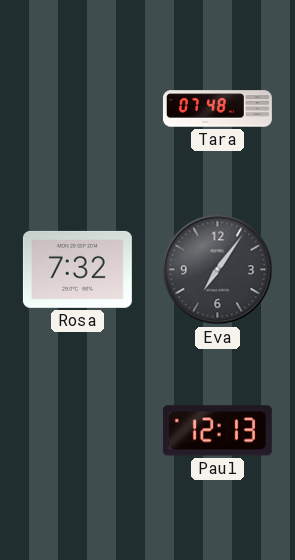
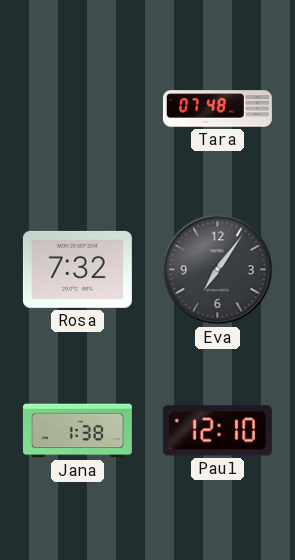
Jana: none -> 1:38 (77, 431)
Paul: 12:13 -> 12:10 (217, 431)
